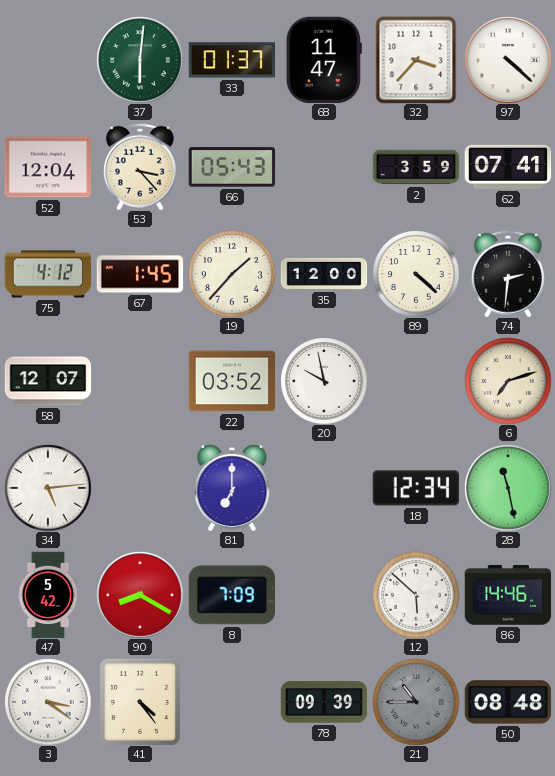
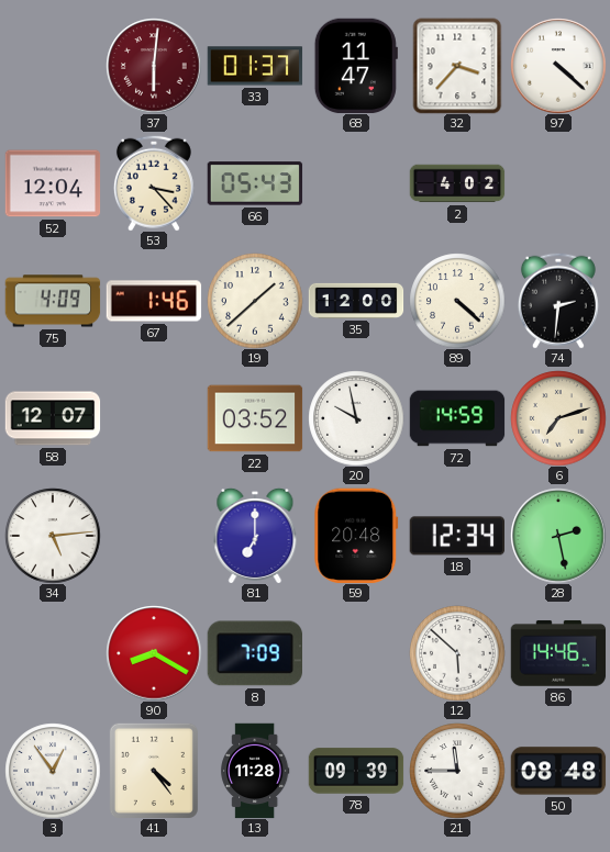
37 dial: green -> burgundy (154, 66)
2: 3:59 -> 4:02 (457, 183)
62: 07:41 -> none (508, 167)
75: 4:12 -> 4:09 (53, 301)
67: 1:45 -> 1:46 (154, 301)
19: 1:37 -> 1:38 (255, 301)
72: none -> 14:59 (457, 418)
59: none -> 20:48 (356, 536)
28: 11:28 -> 2:28 (558, 536)
47: 5:42 -> none (48, 595)
3: 3:21 -> 12:54 (53, 771)
13: none -> 11:28 (256, 771)
21: 10:45 -> 11:45 (457, 771)
21 dial: grey -> white (457, 771)
